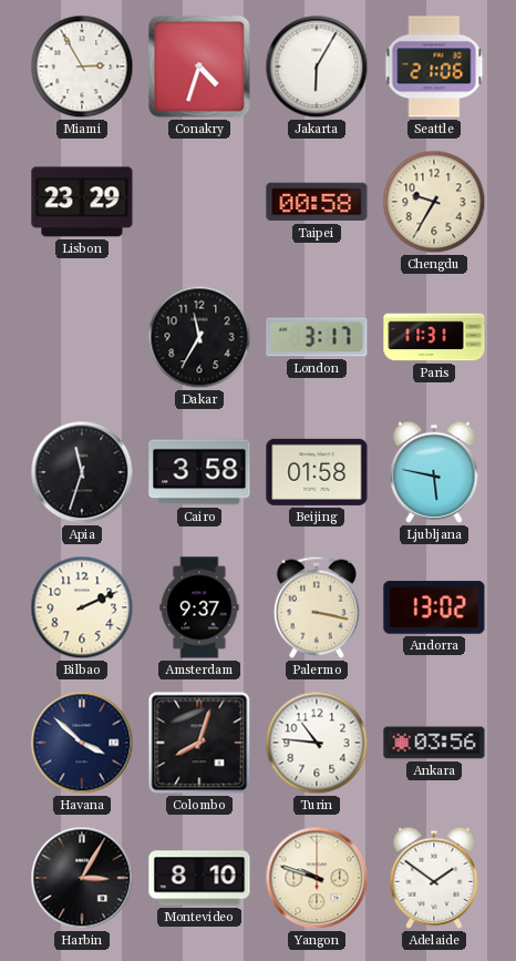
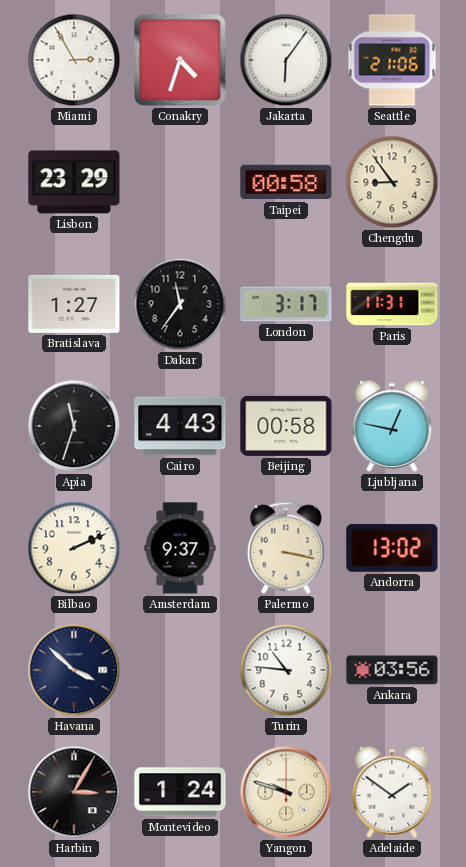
Jakarta: 6:05 -> 6:06 (286, 60)
Chengdu: 9:35 -> 8:54 (392, 182)
Bratislava: none -> 1:27 (74, 304)
Dakar: 11:35 -> 11:36 (180, 304)
Cairo: 3:58 -> 4:43 (180, 426)
Beijing: 01:58 -> 00:58 (286, 426)
Ljubljana: 5:47 -> 12:47 (392, 426)
Colombo: 8:03 -> none (199, 743)
Montevideo: 8:10 -> 1:24 (180, 792)
